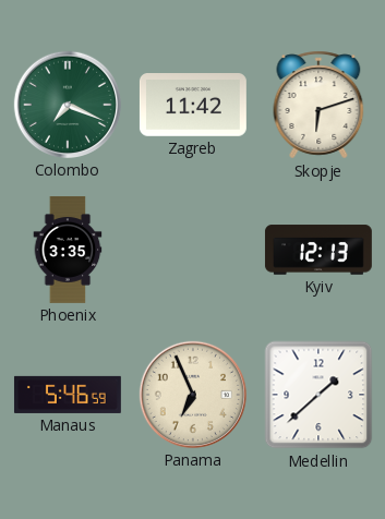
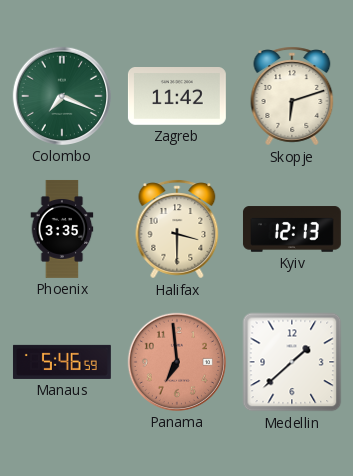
Halifax: none -> 3:30 (177, 229)
Panama: 6:56 -> 6:59 (177, 362)
Panama dial: cream -> salmon (177, 362)
